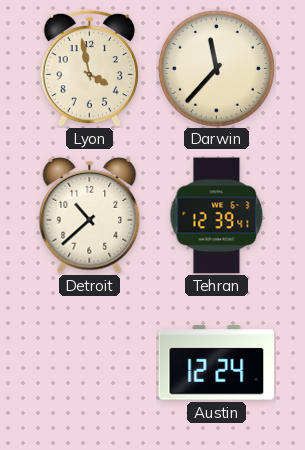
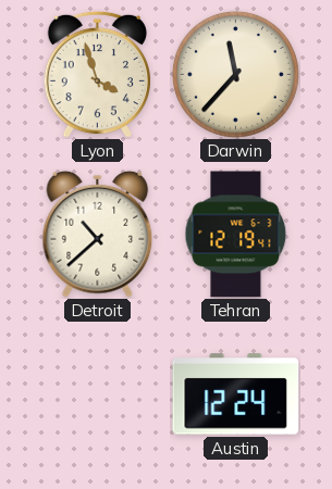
Lyon: 3:58 -> 3:57 (97, 74)
Tehran: 12:39 -> 12:19 (236, 235)
